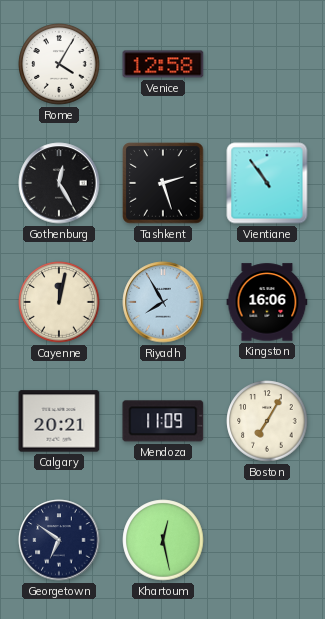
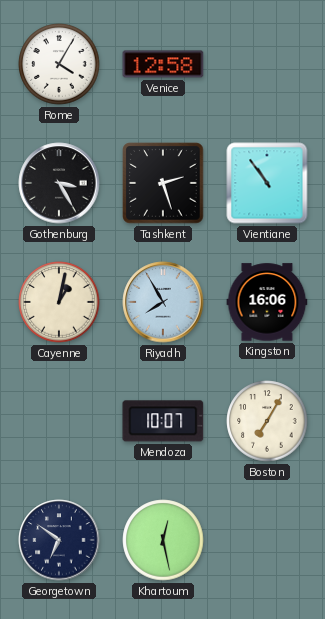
Gothenburg: 12:25 -> 3:25 (59, 183)
Cayenne: 12:02 -> 1:02 (59, 302)
Calgary: 20:21 -> none (59, 421)
Mendoza: 11:09 -> 10:07 (163, 421)
